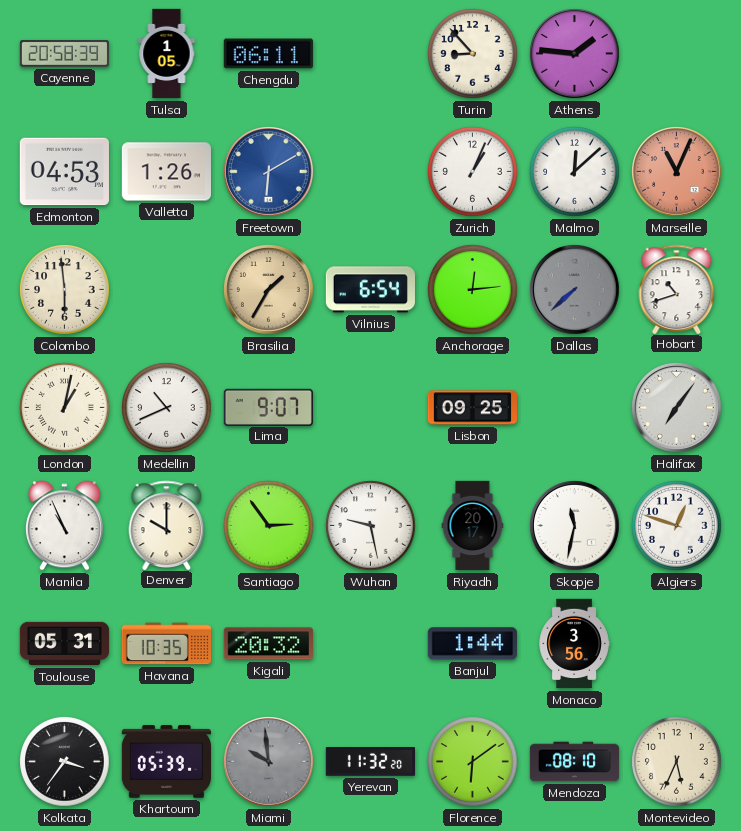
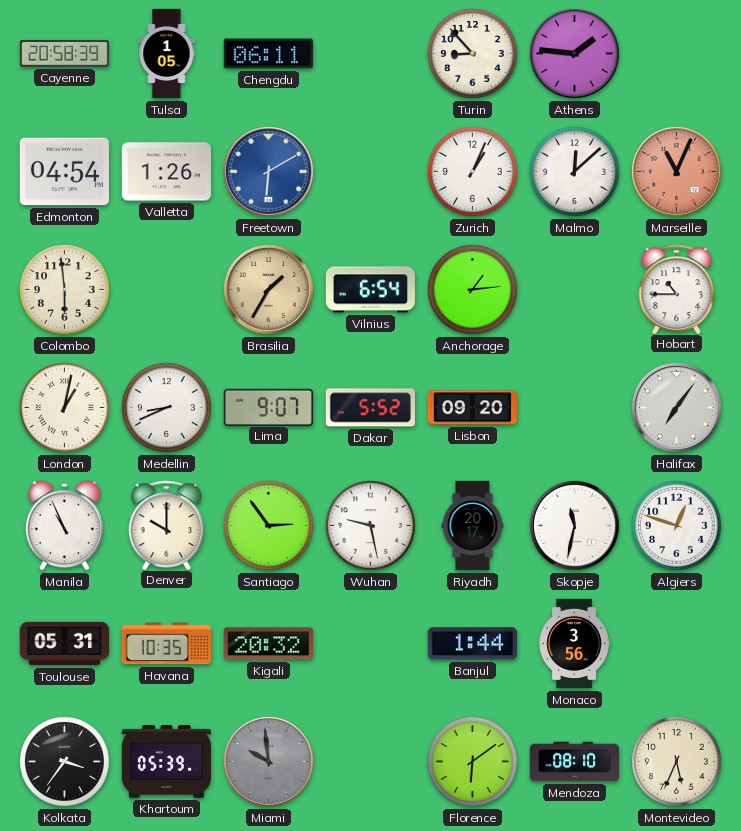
Edmonton: 04:53 -> 04:54 (64, 172)
Anchorage: 12:14 -> 1:14 (473, 290)
Dallas: 7:38 -> none (575, 290)
Hobart: 10:42 -> 10:45 (677, 289)
Medellin: 10:41 -> 8:41 (167, 408)
Dakar: none -> 5:52 (370, 408)
Lisbon: 09:25 -> 09:20 (473, 408)
Yerevan: 11:32 -> none (370, 762)
